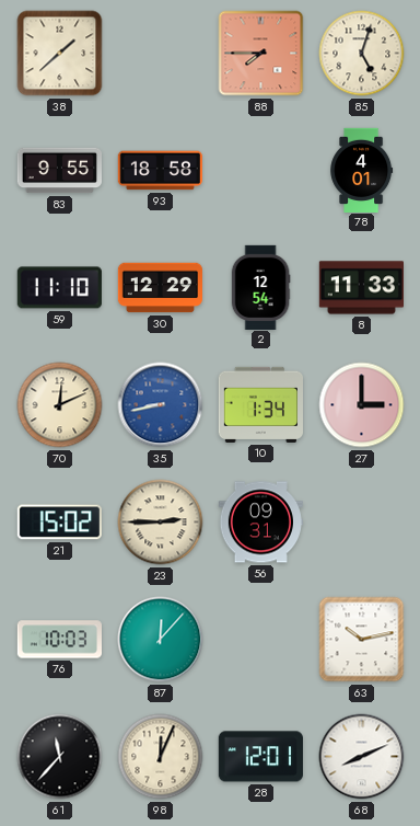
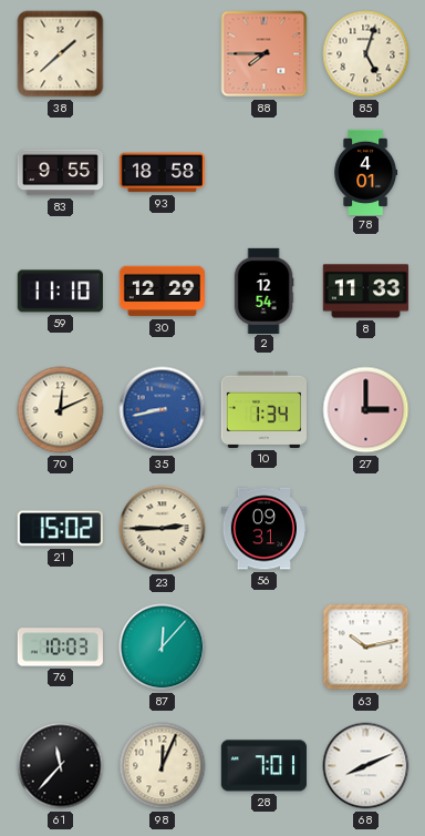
28: 12:01 -> 7:01 (263, 766)
